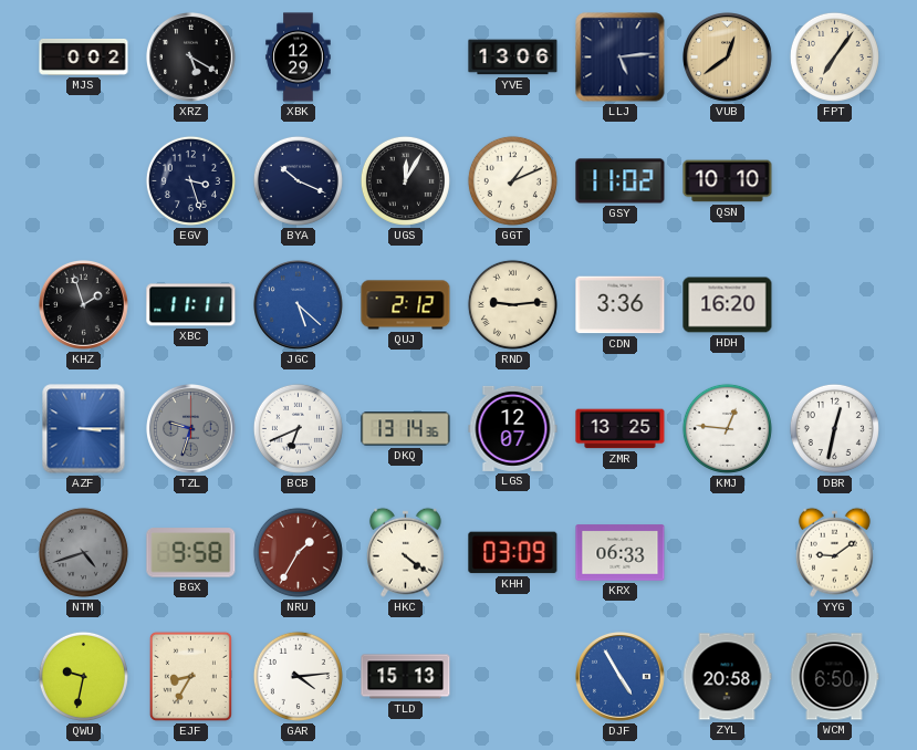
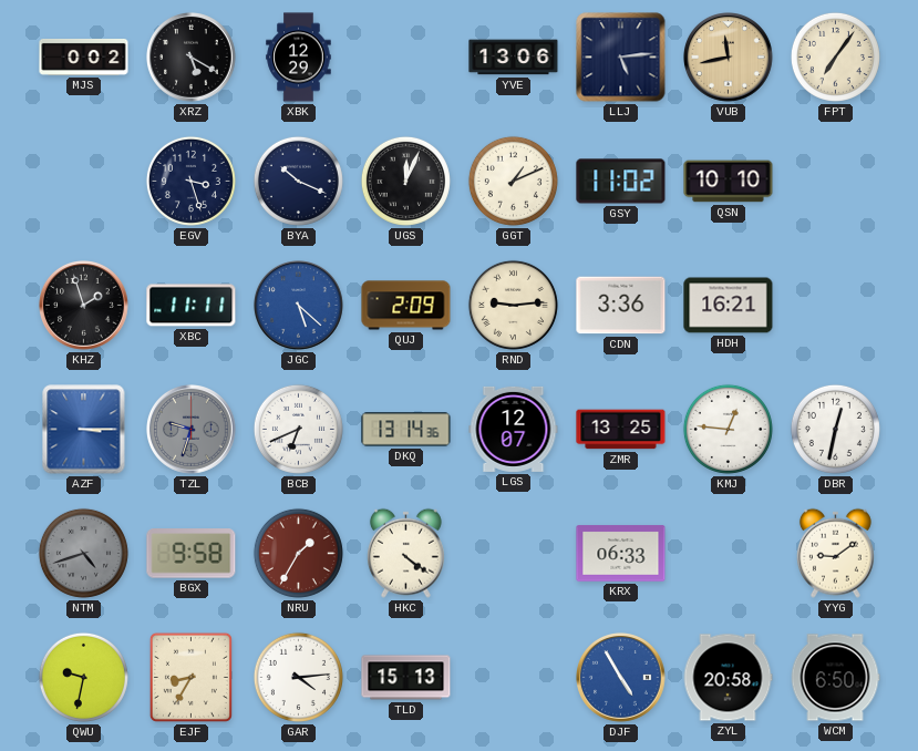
VUB: 12:39 -> 11:43 (729, 58)
UGS: 12:05 -> 12:04 (405, 181)
QUJ: 2:12 -> 2:09 (406, 306)
HDH: 16:20 -> 16:21 (729, 306)
KHH: 03:09 -> none (513, 553)
